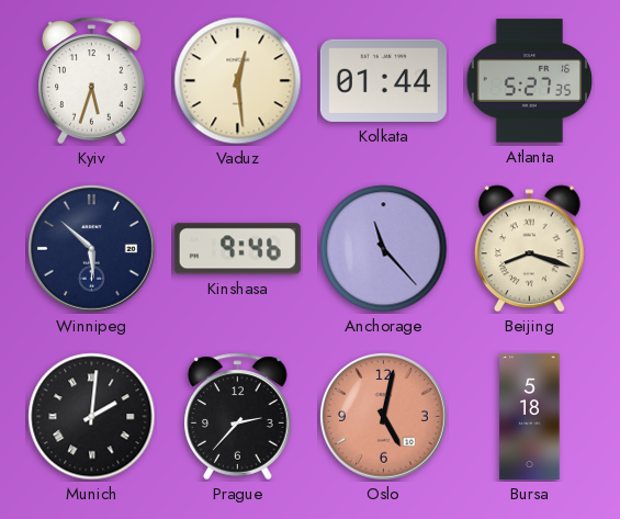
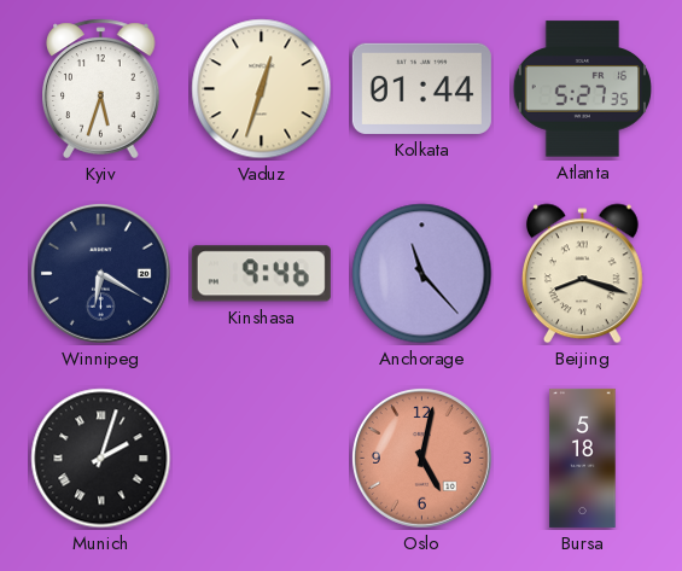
Vaduz: 12:29 -> 12:33 (262, 89)
Winnipeg: 5:52 -> 6:20 (100, 273)
Munich: 2:01 -> 2:03 (101, 459)
Prague: 2:37 -> none (238, 417)
